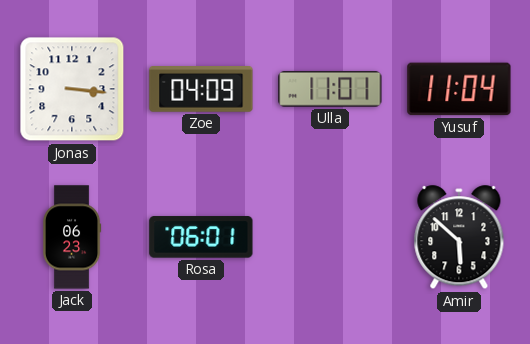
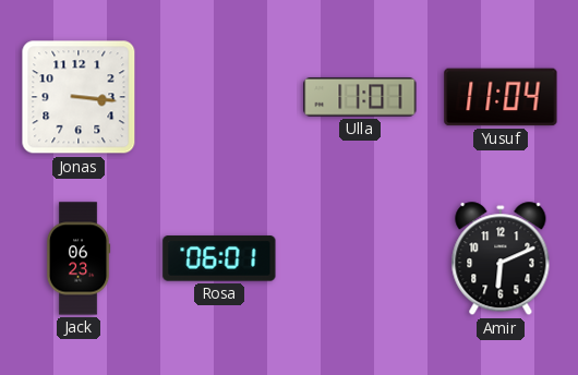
Zoe: 04:09 -> none (201, 90)
Amir: 5:52 -> 6:11 (501, 259)
